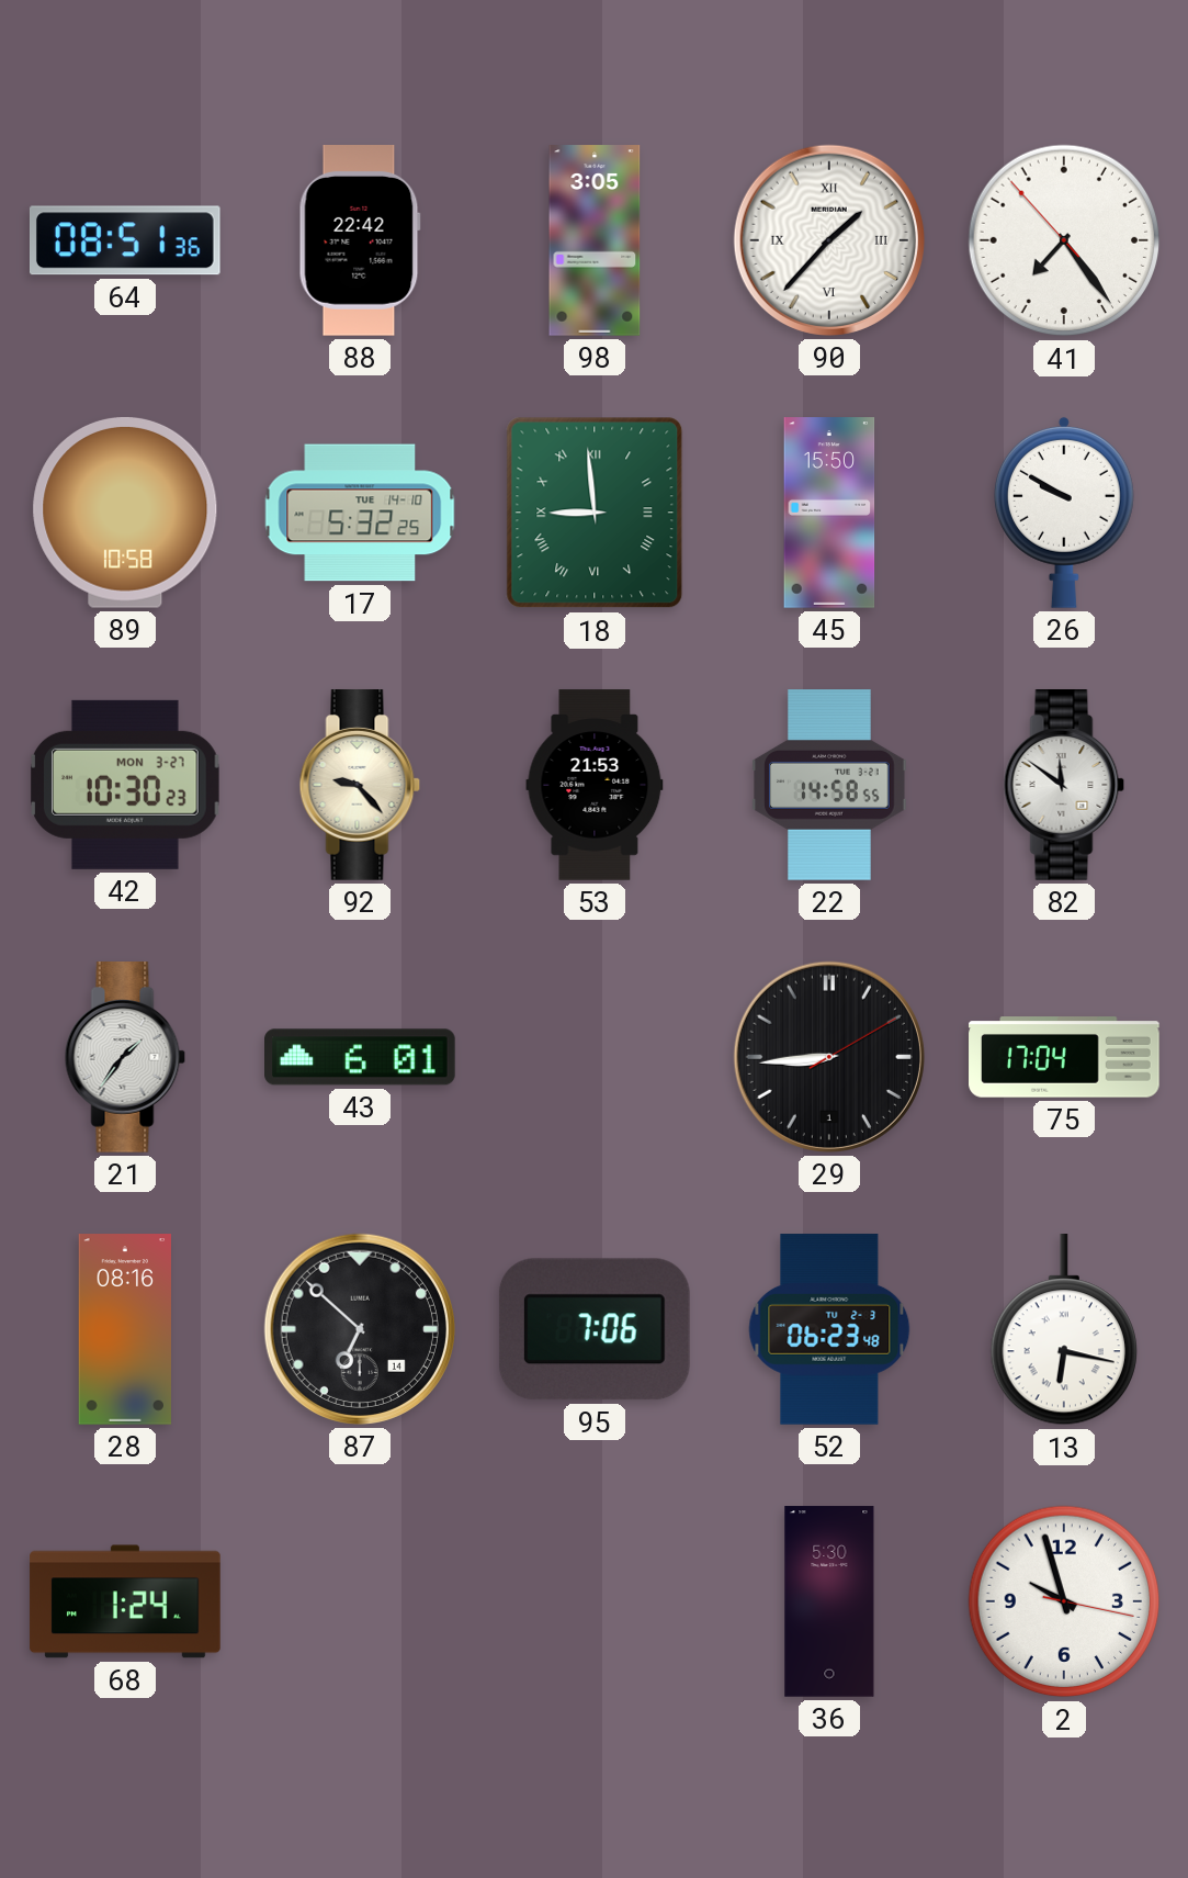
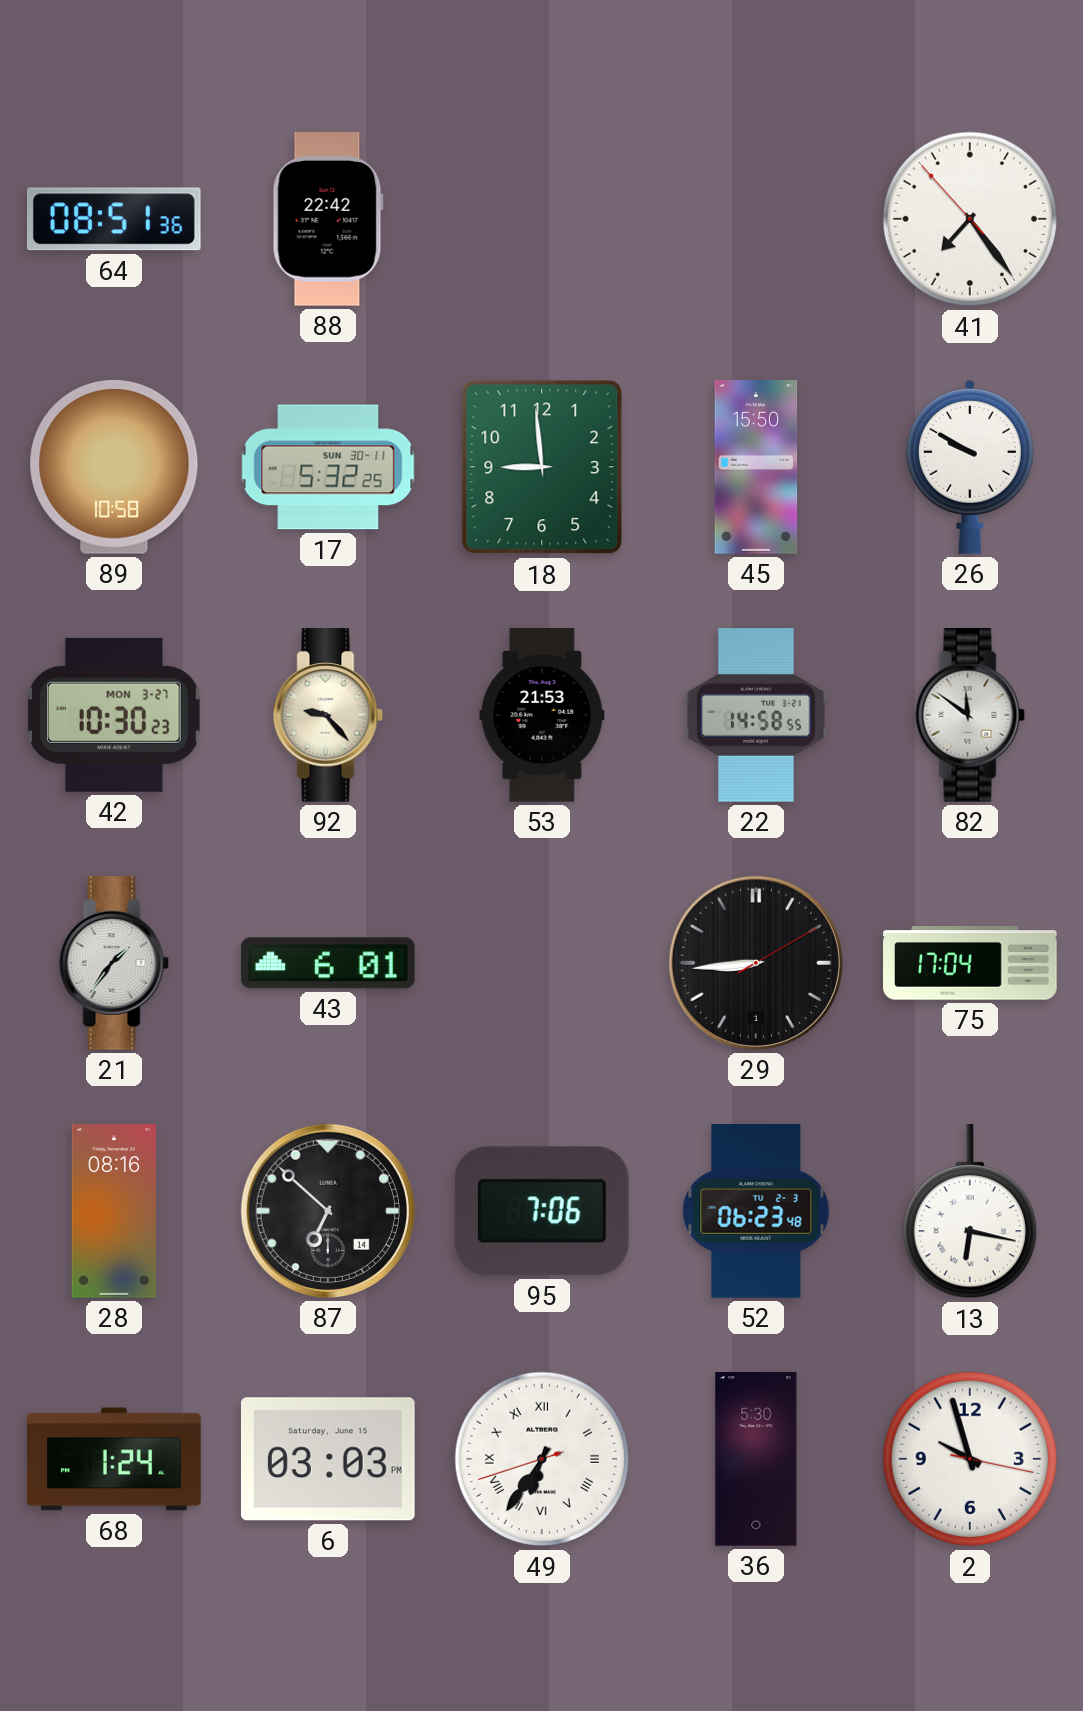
98: 3:05 -> none (595, 240)
90: 1:37 -> none (829, 240)
17 date: TUE 14-10 -> SUN 30-11 (328, 467)
18 numerals: Roman -> Arabic (542, 467)
6: none -> 03:03 (328, 1459)
49: none -> 6:35 (542, 1459)
